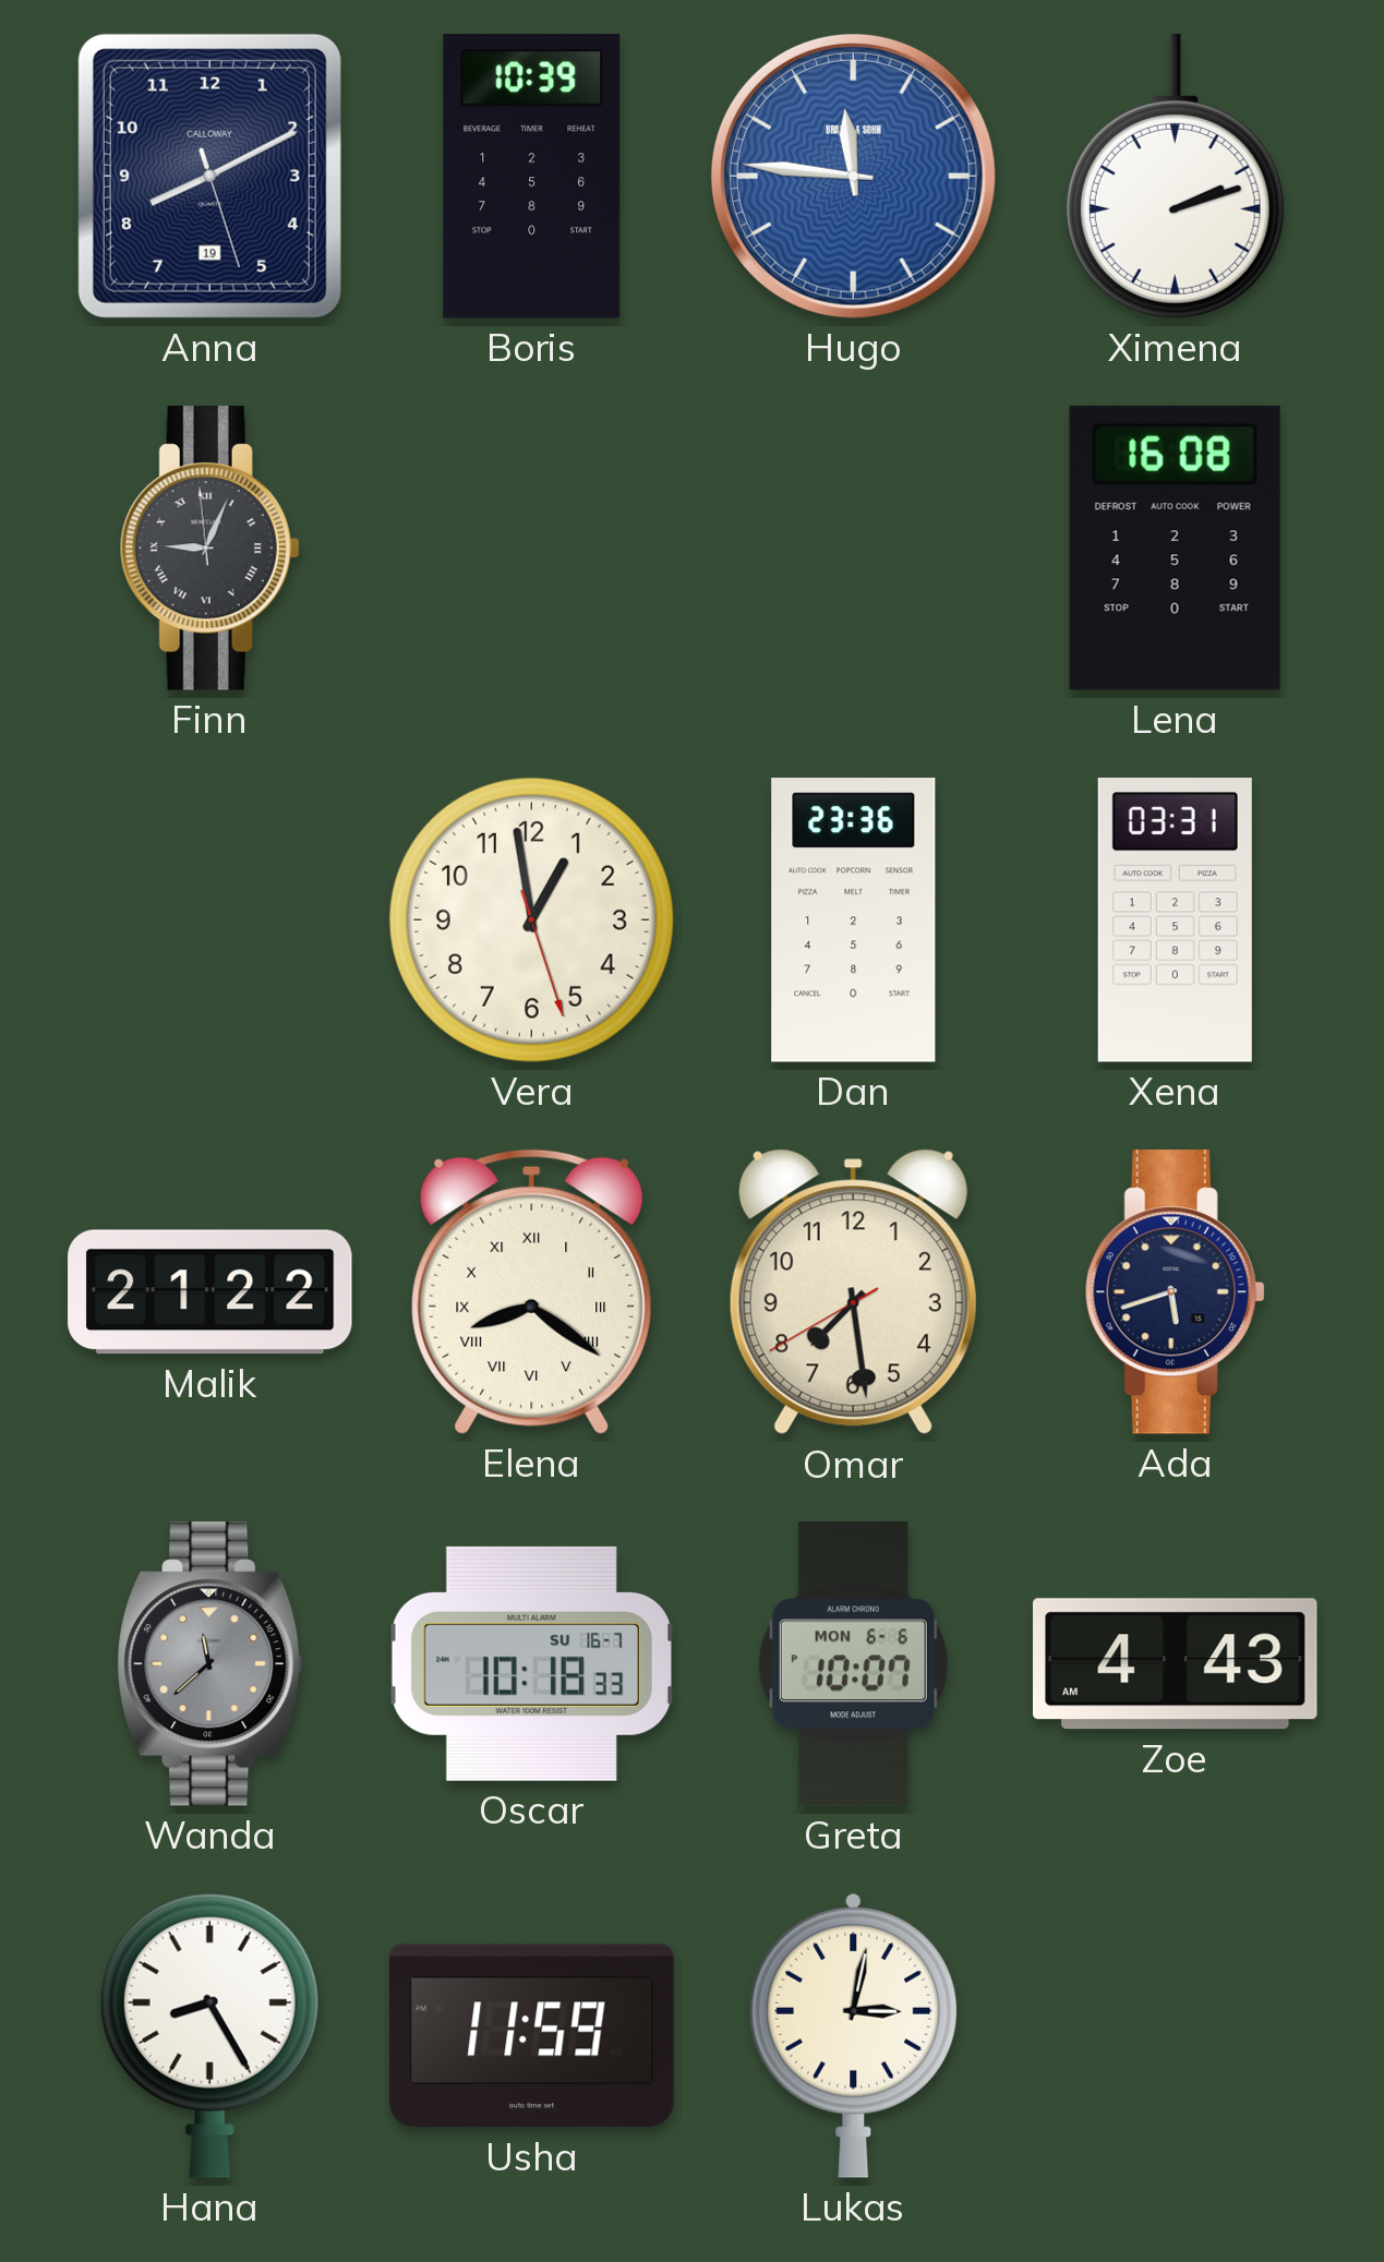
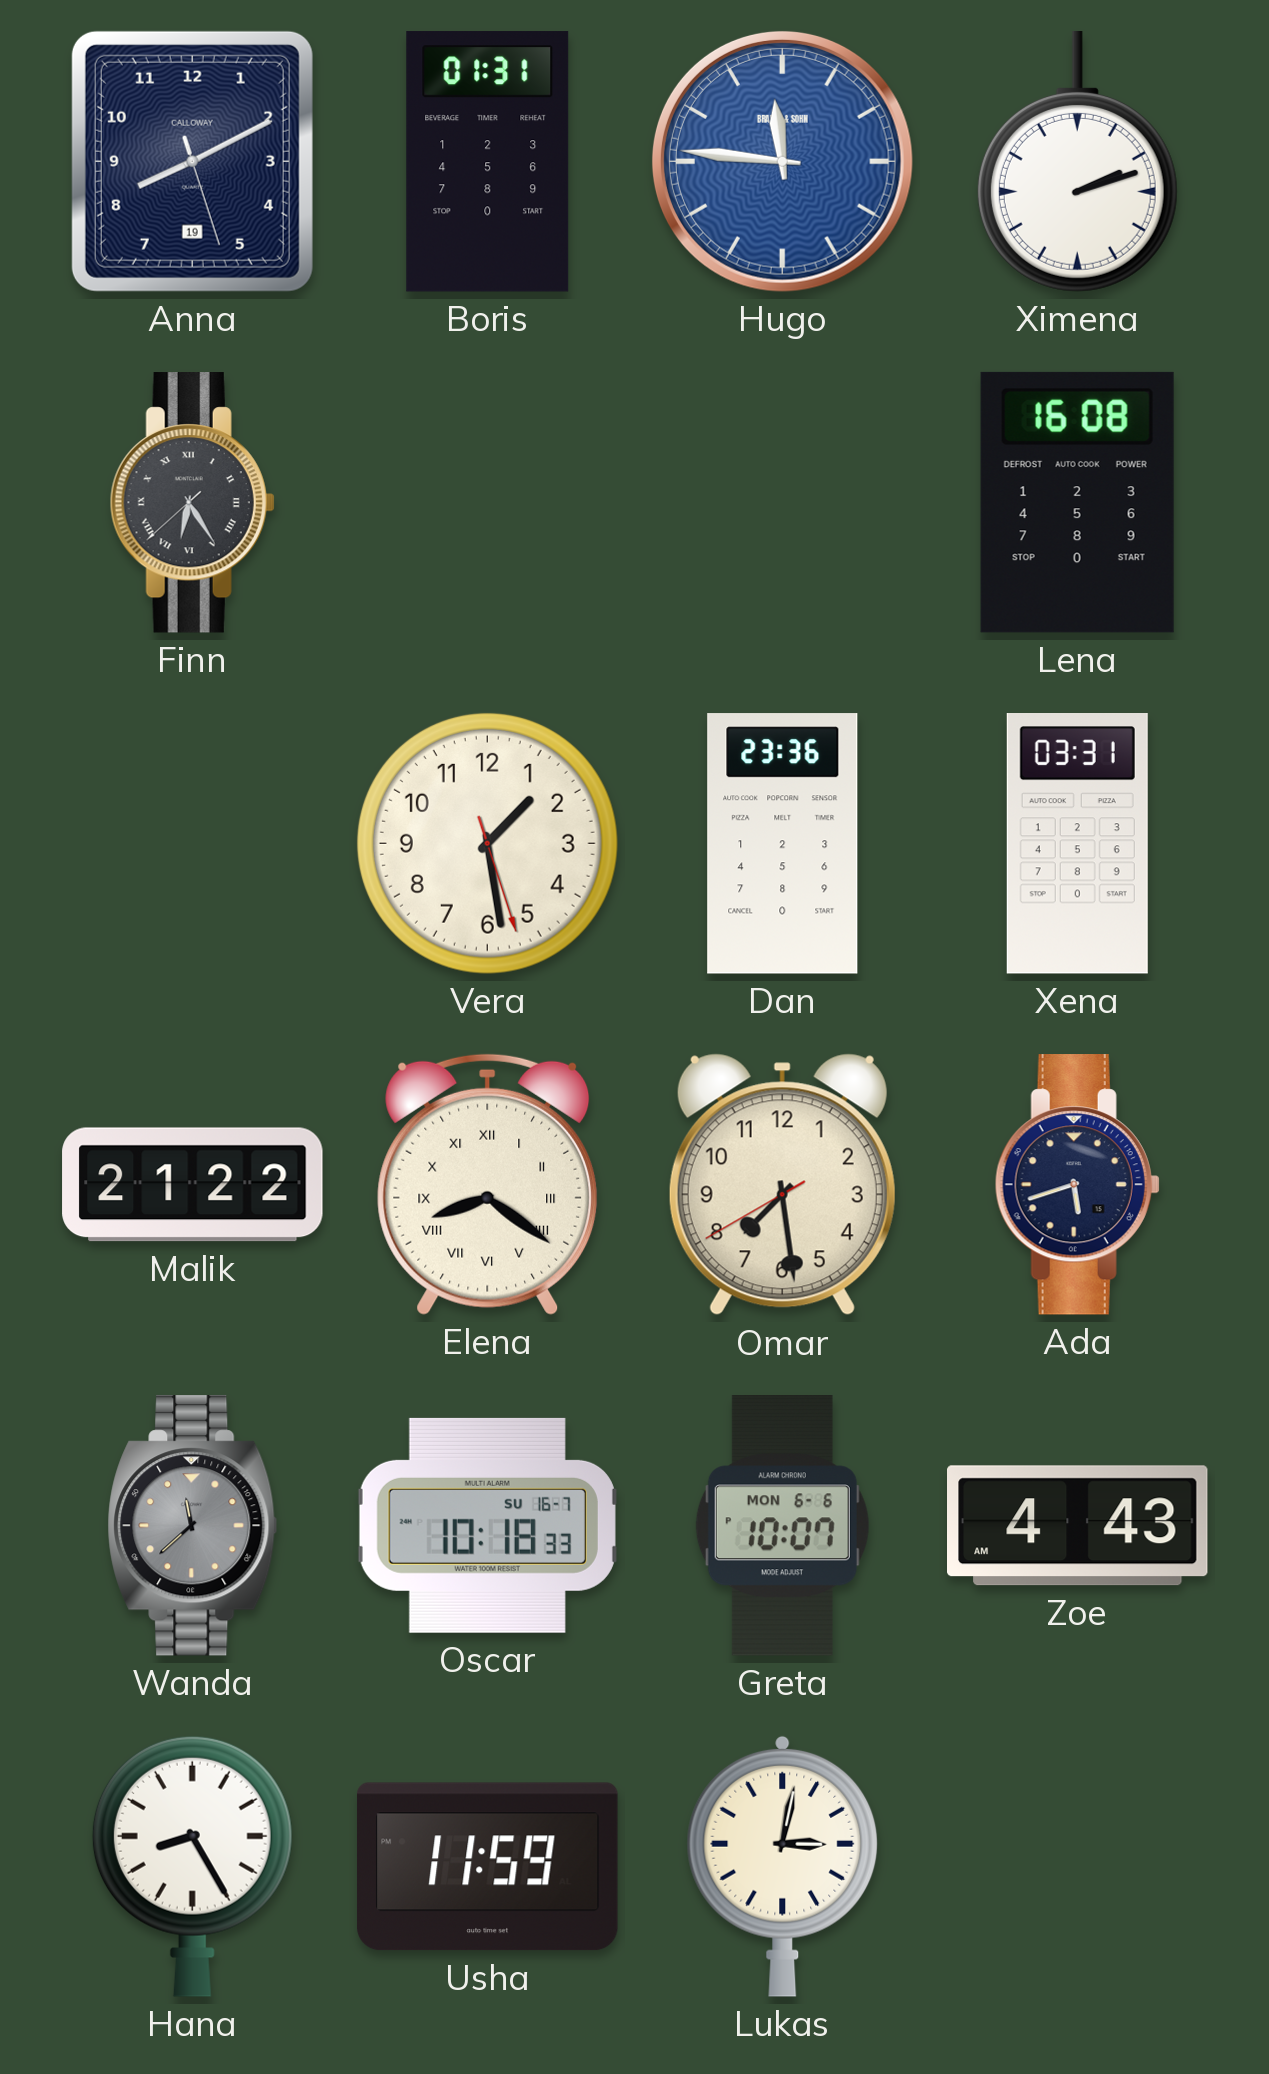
Boris: 10:39 -> 01:31 (488, 162)
Finn: 9:03 -> 6:24 (192, 503)
Vera: 12:58 -> 1:28 (487, 843)
